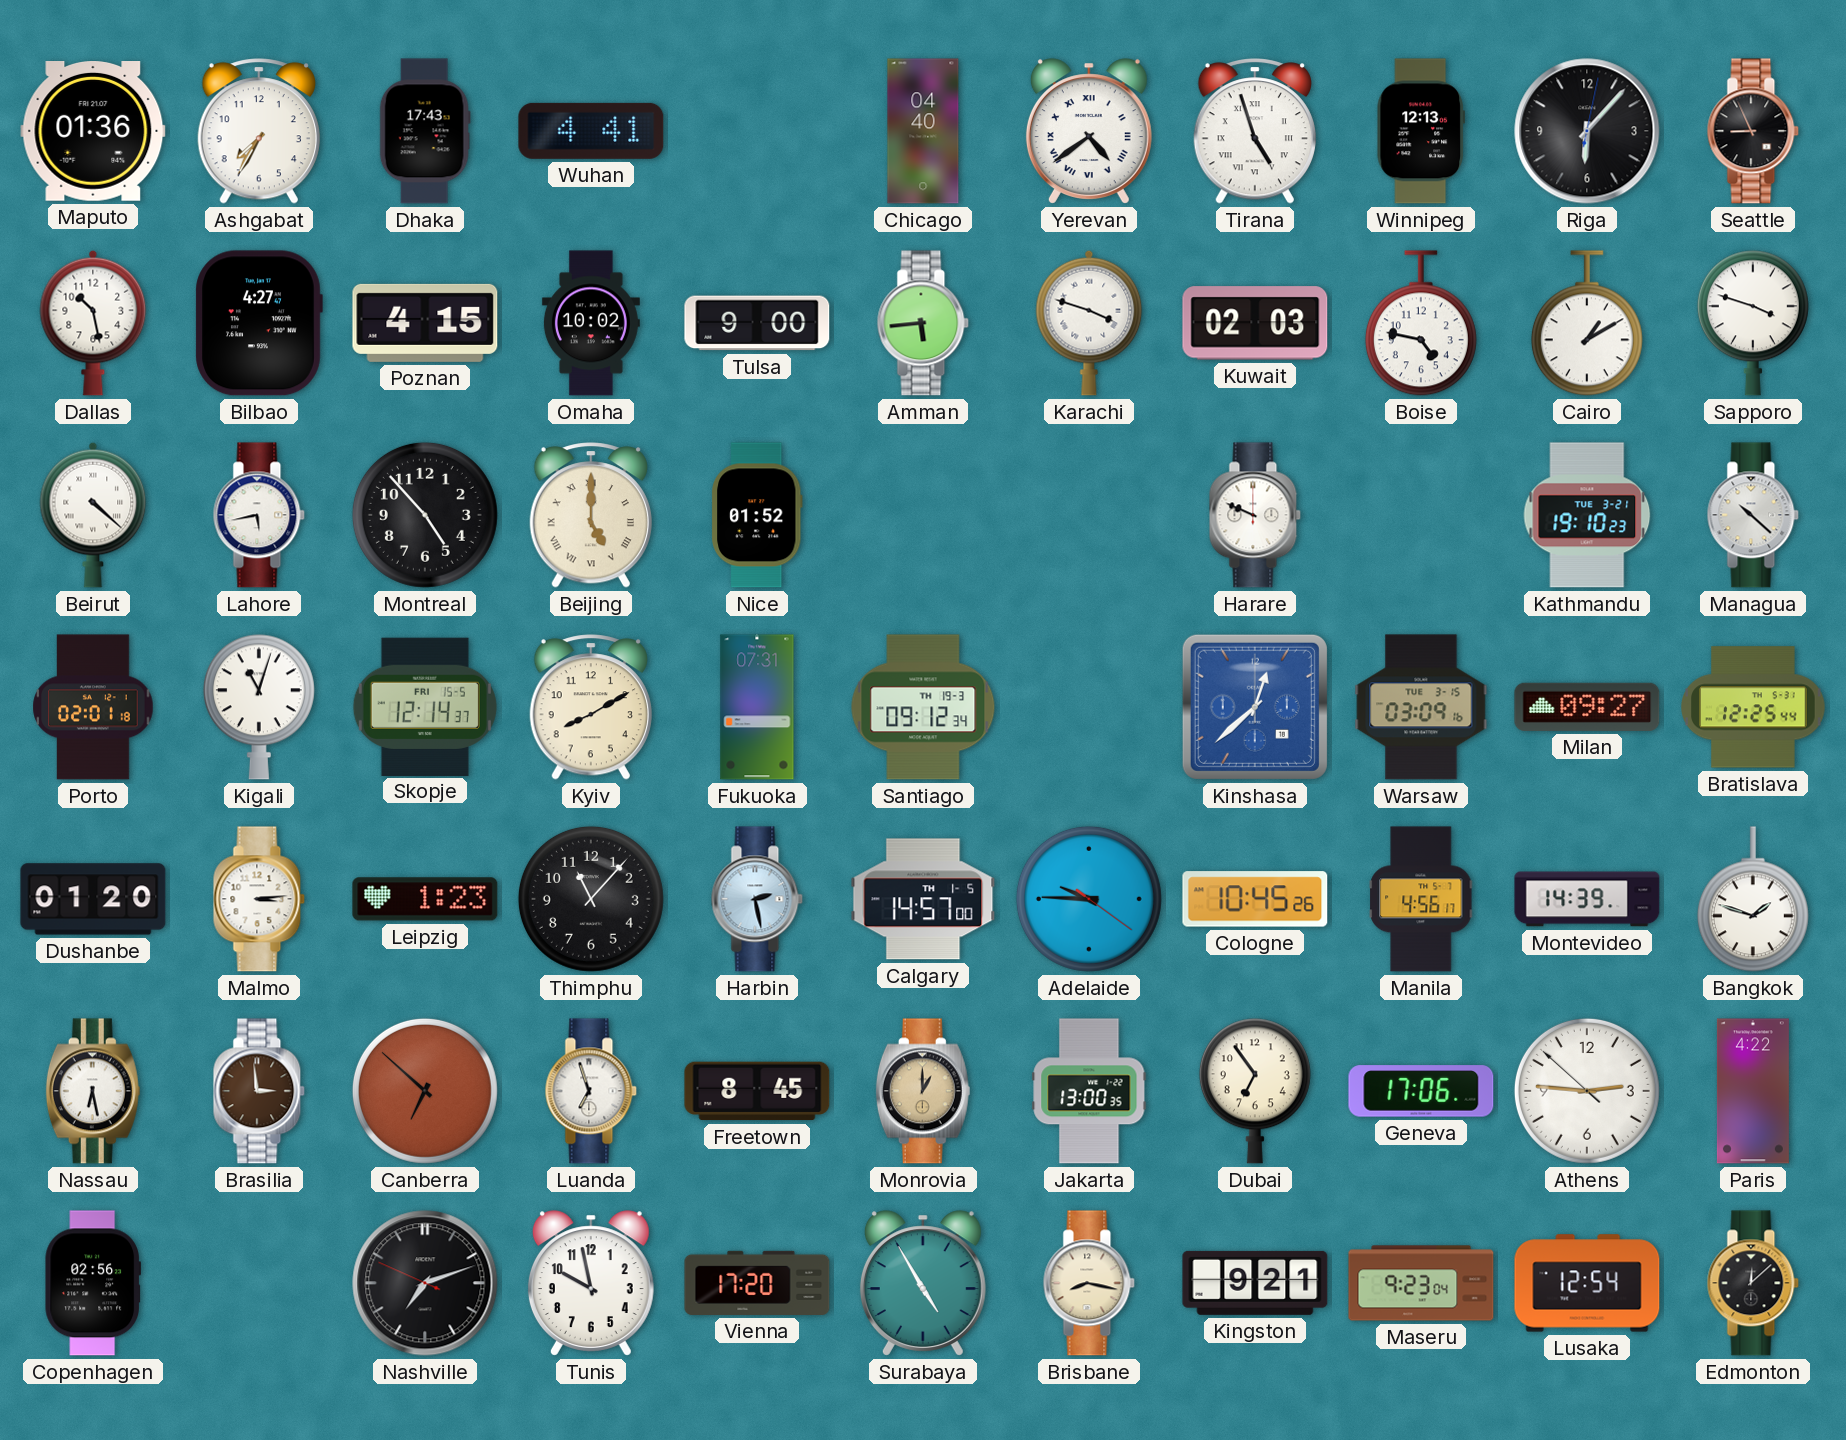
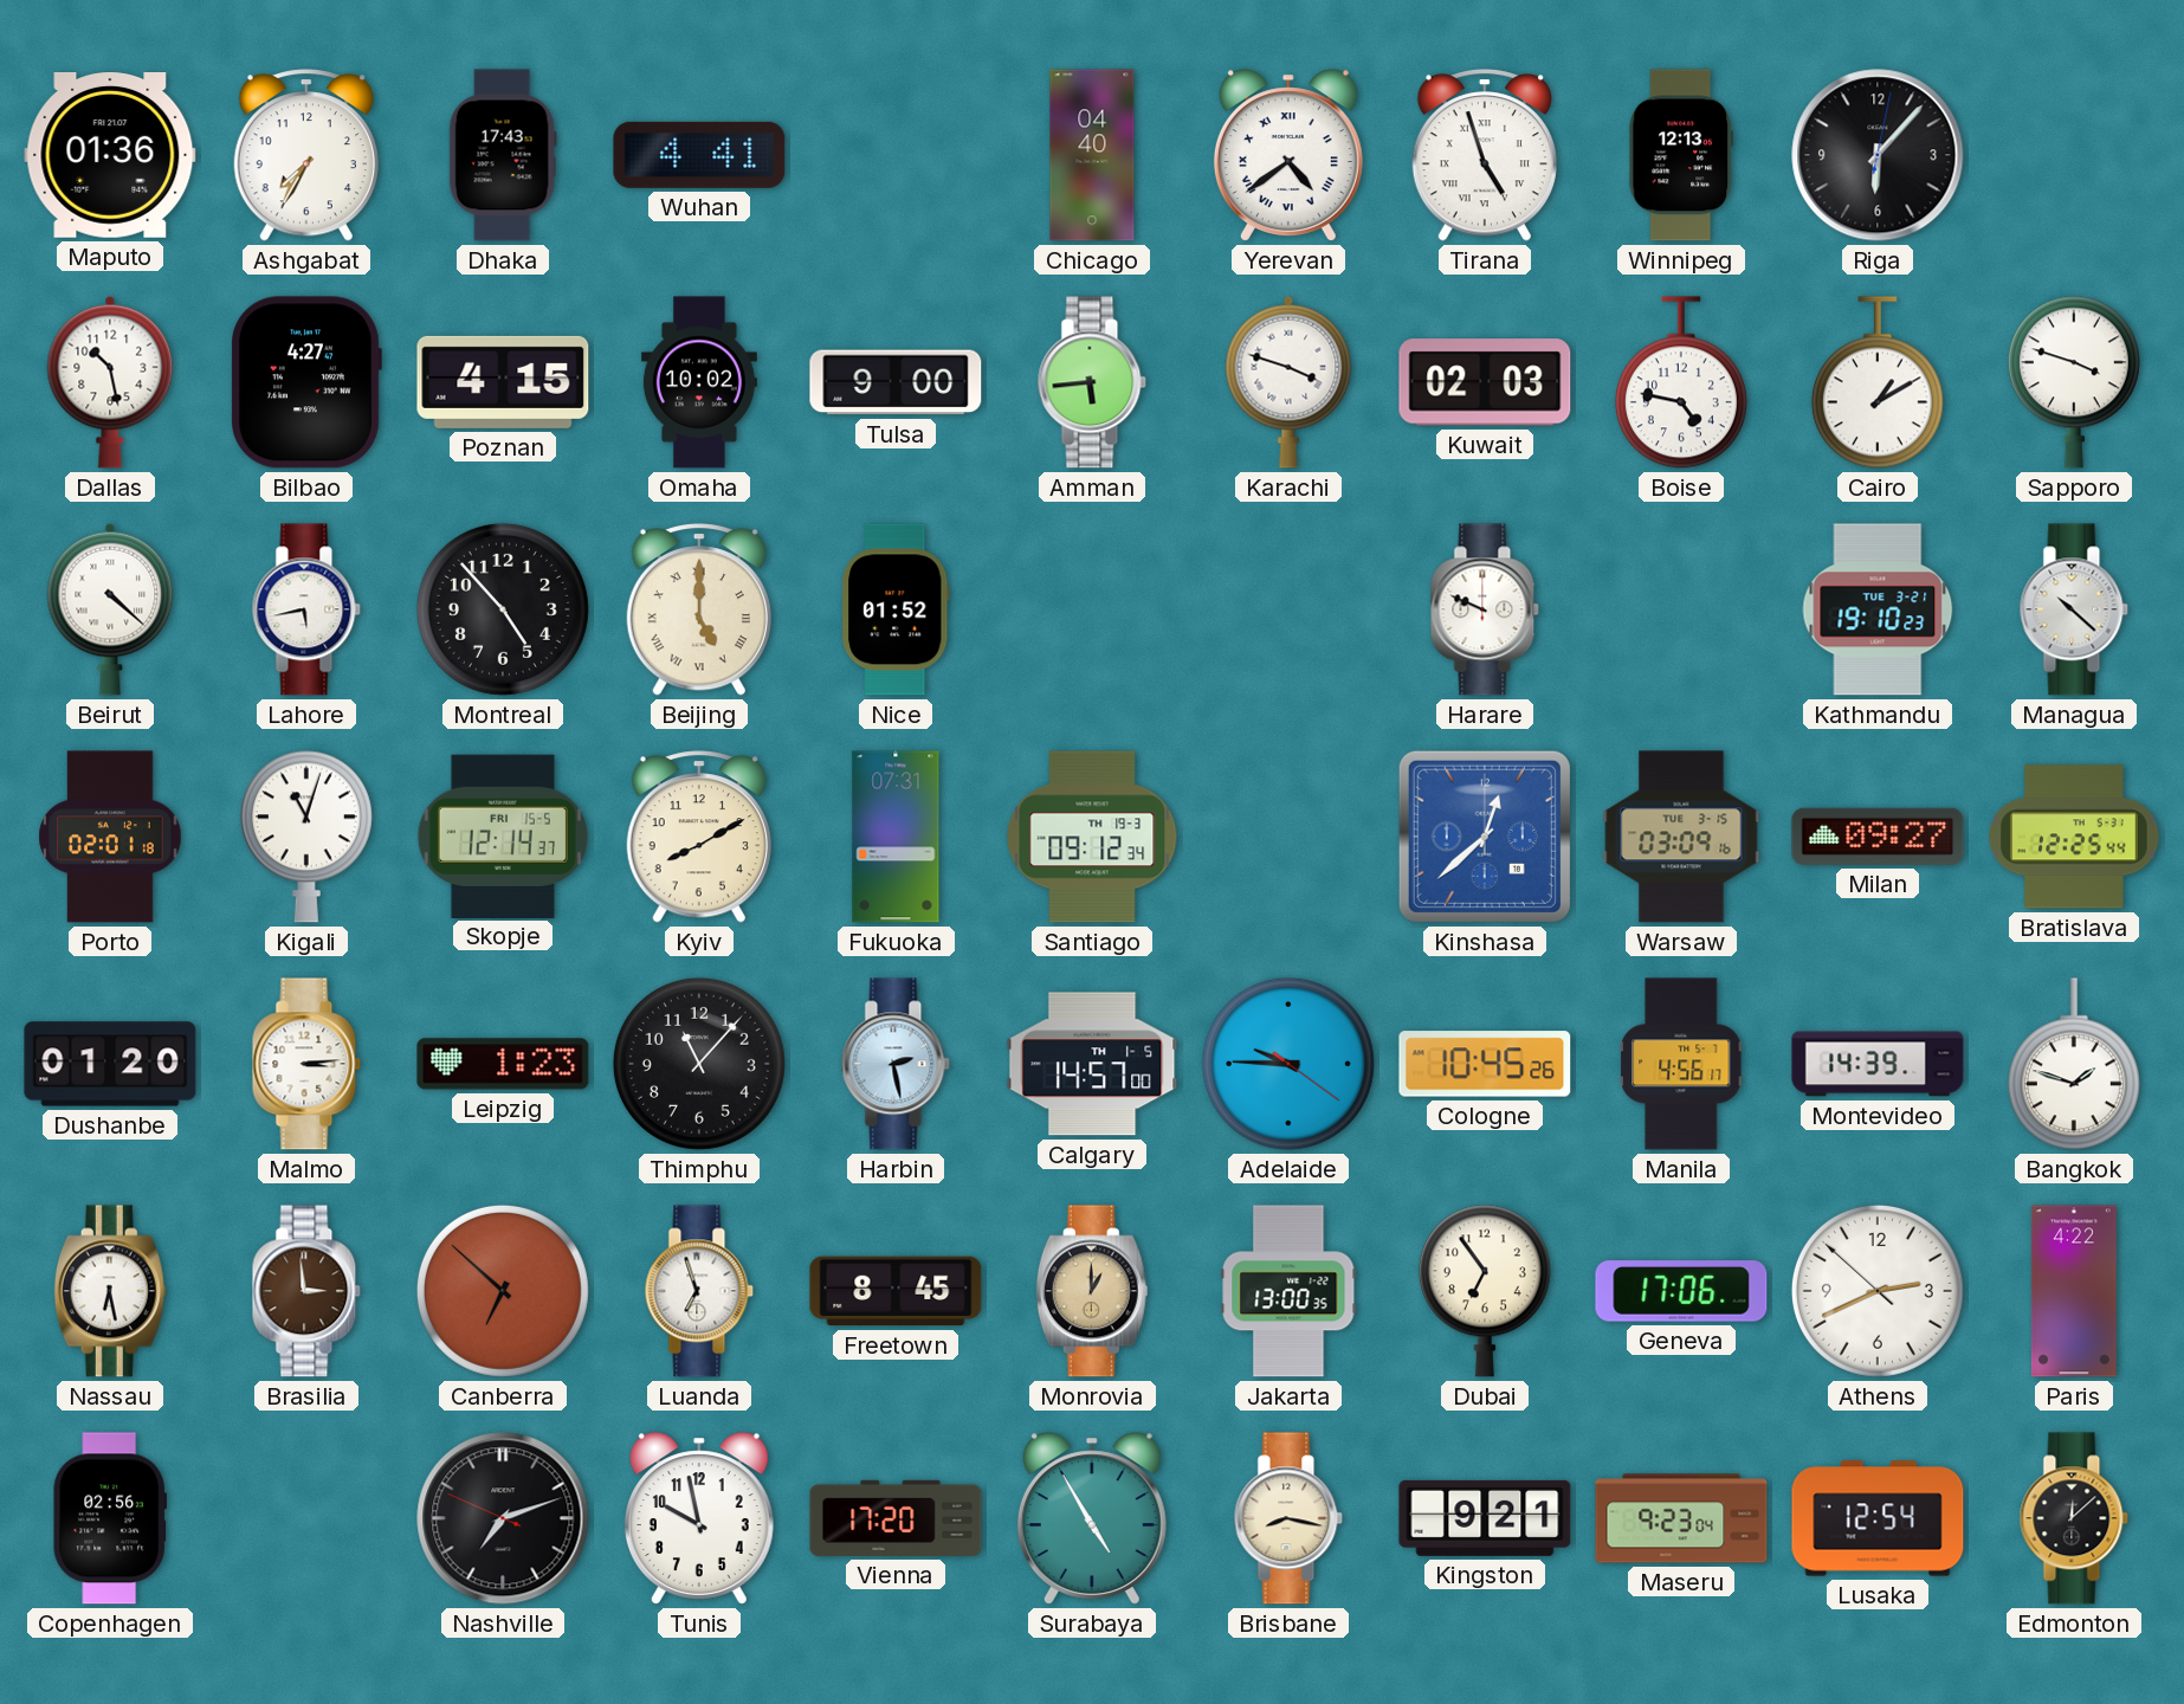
Seattle: 8:56 -> none (1753, 131)
Athens: 2:45 -> 2:40 (1878, 1291)
